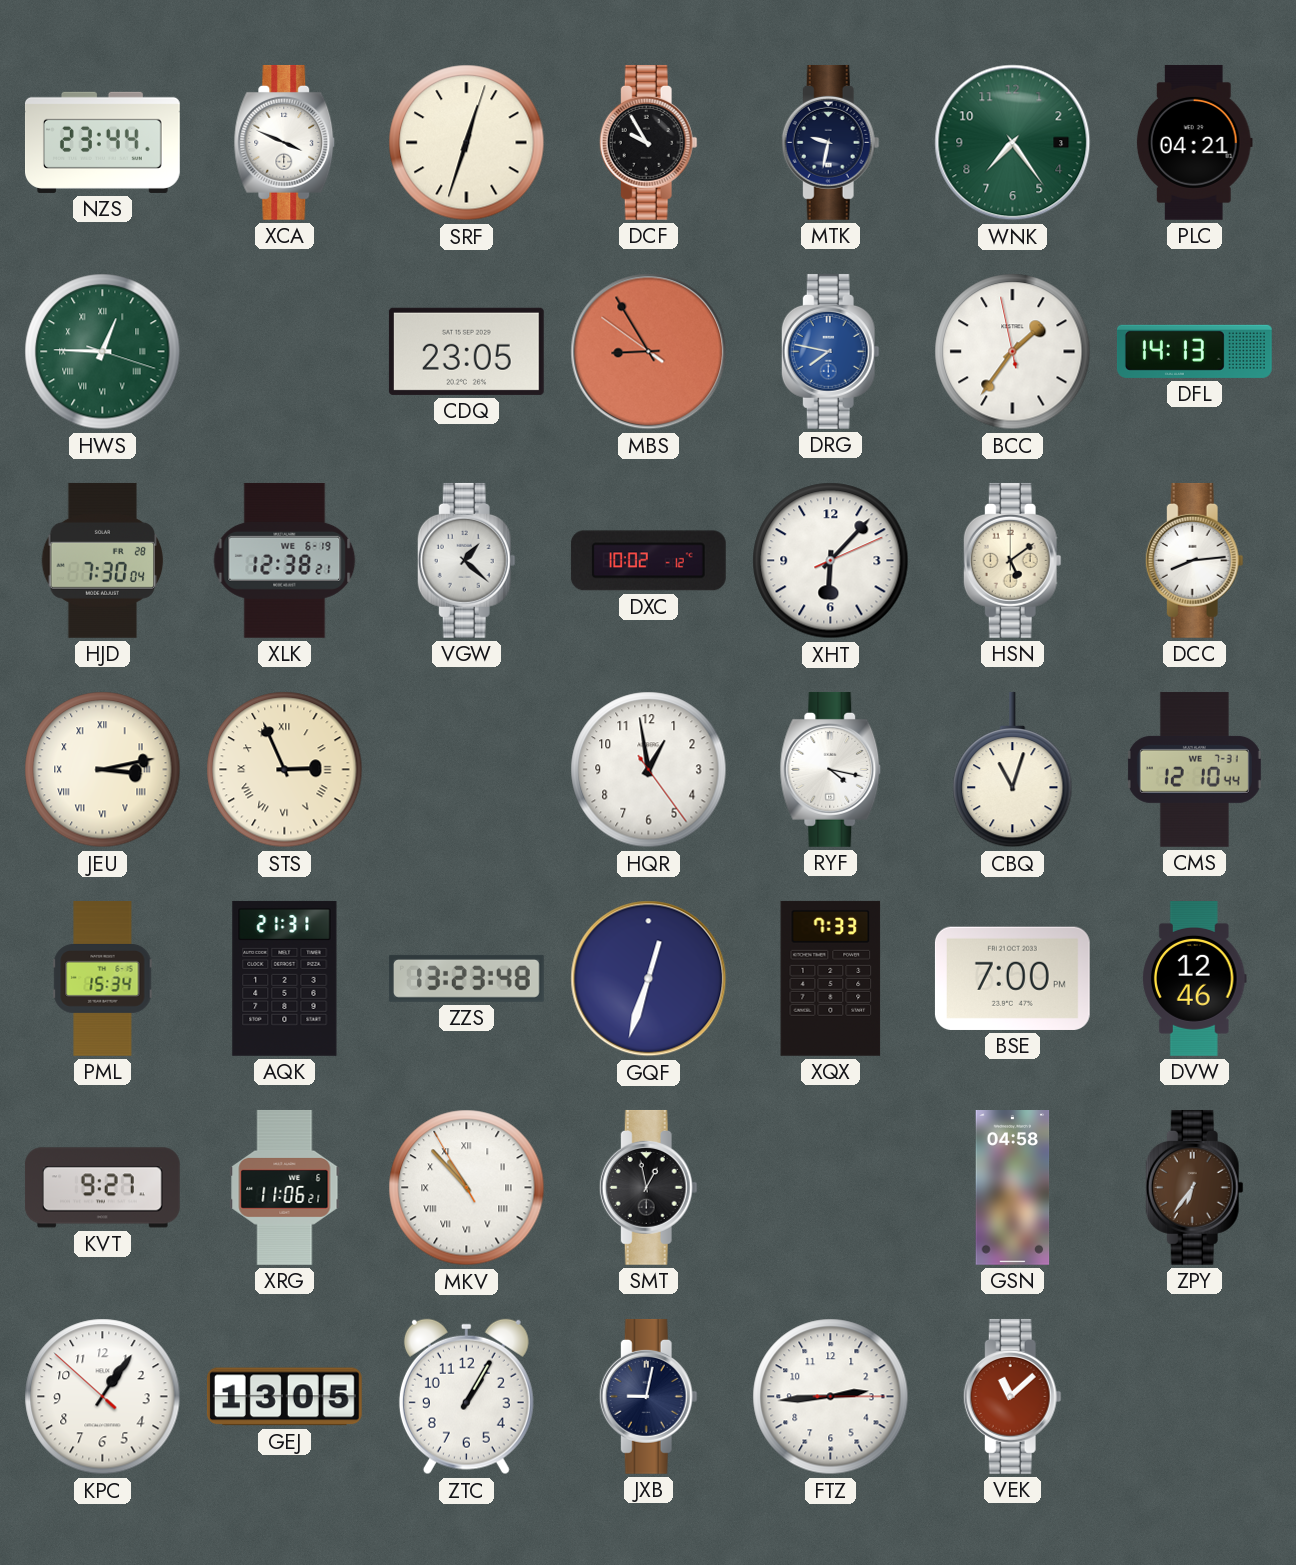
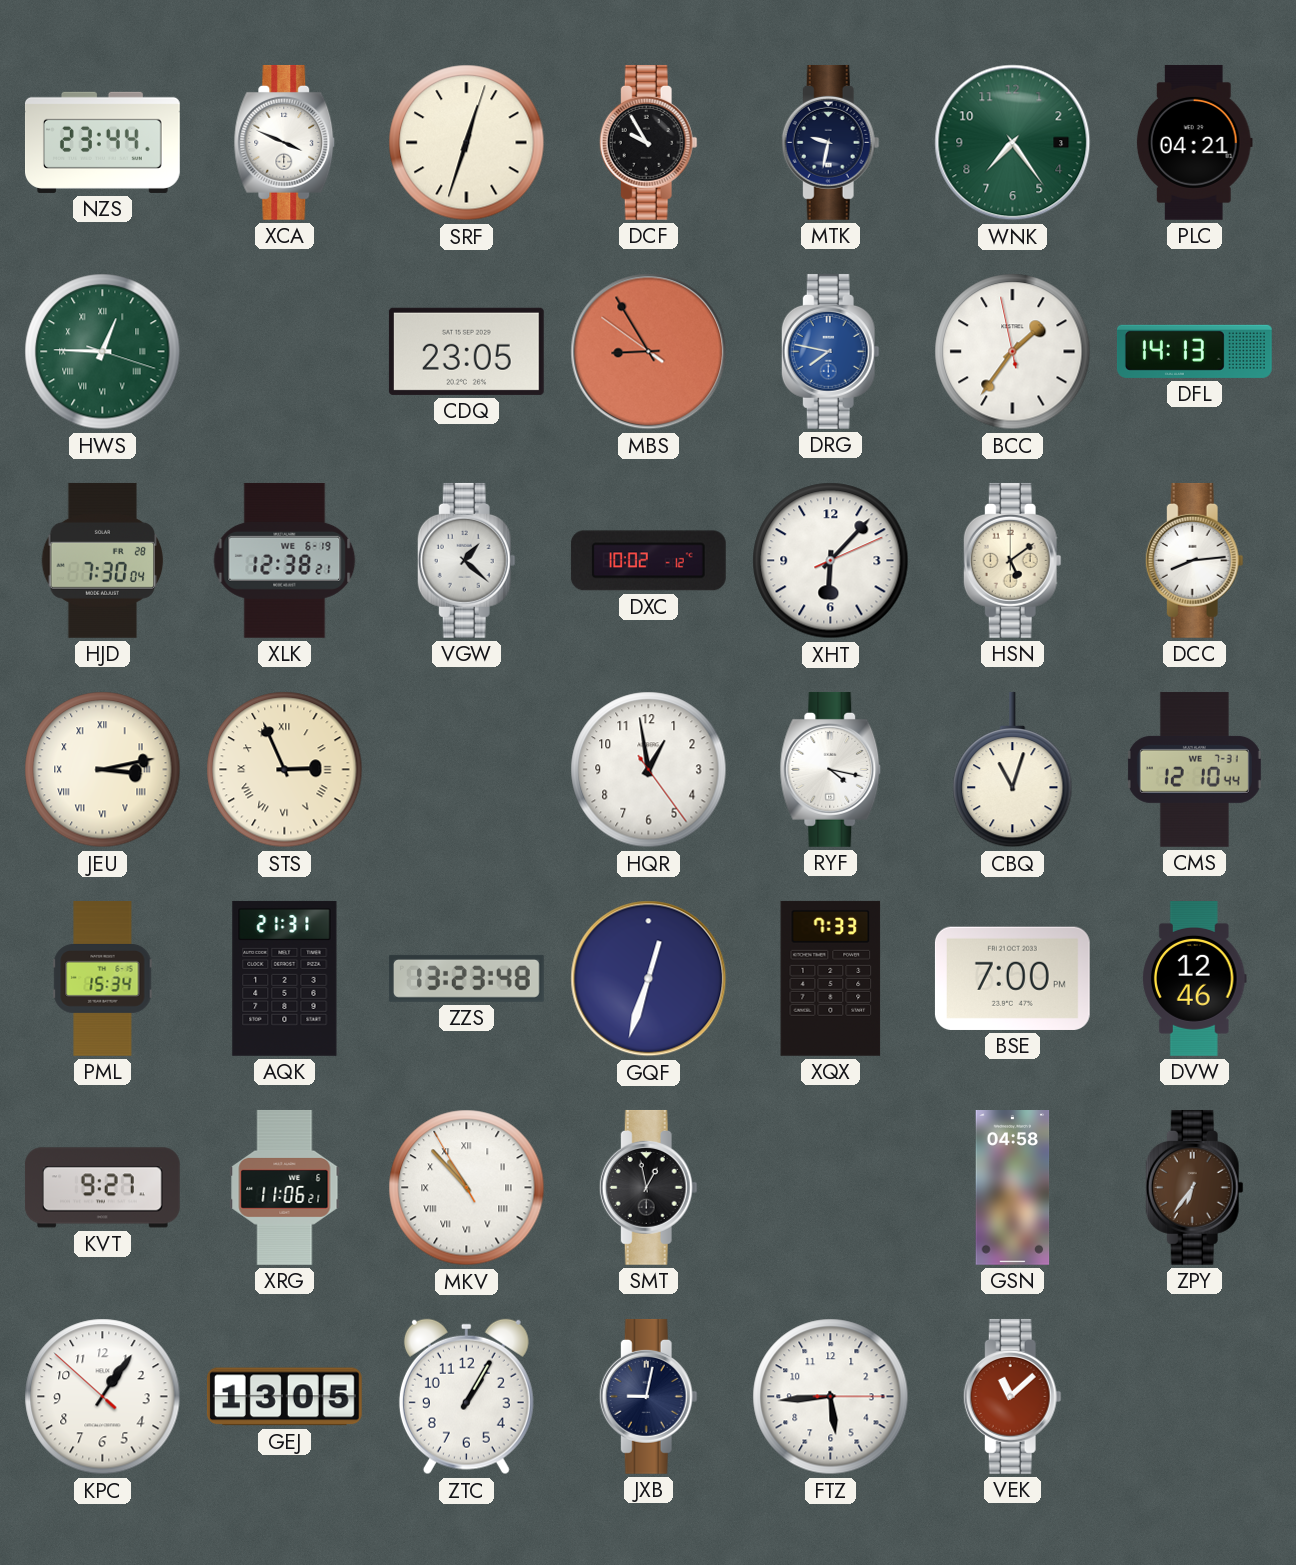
FTZ: 2:44 -> 5:44 (831, 1397)
